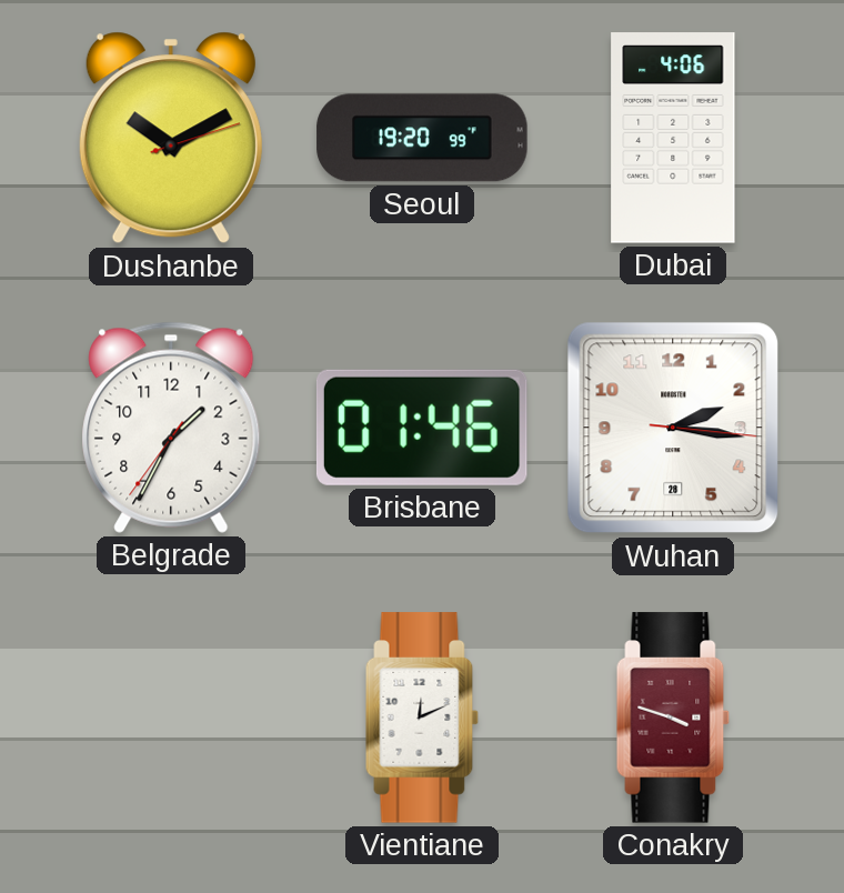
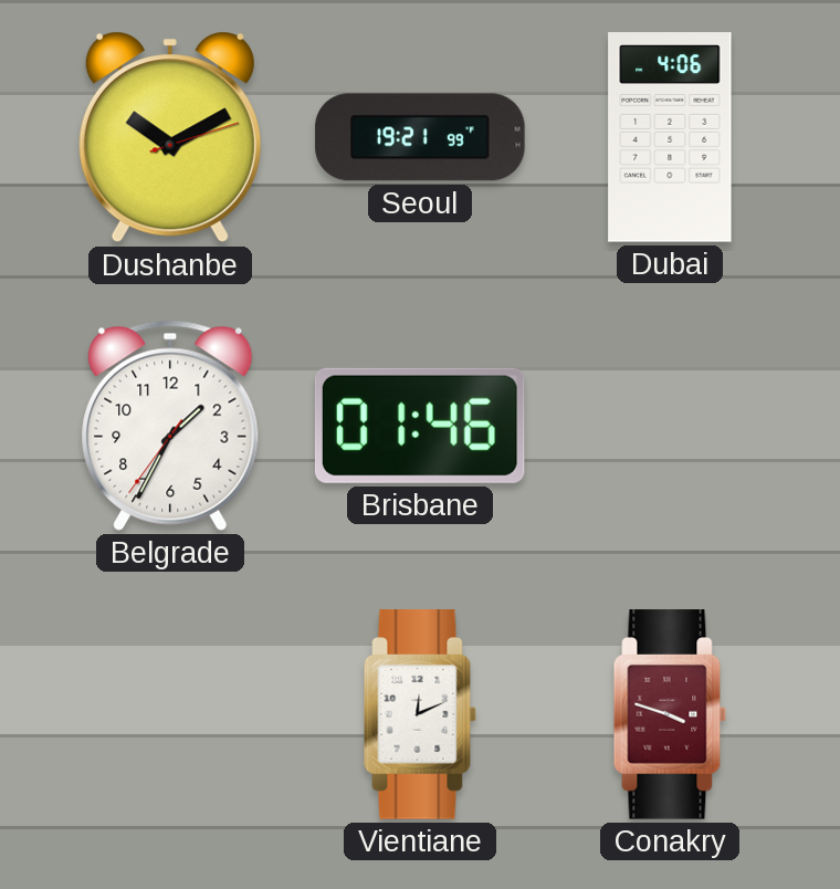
Seoul: 19:20 -> 19:21 (420, 137)
Wuhan: 2:16 -> none (673, 428)
